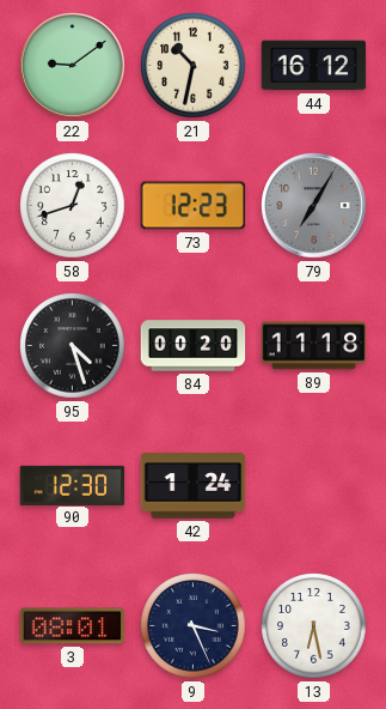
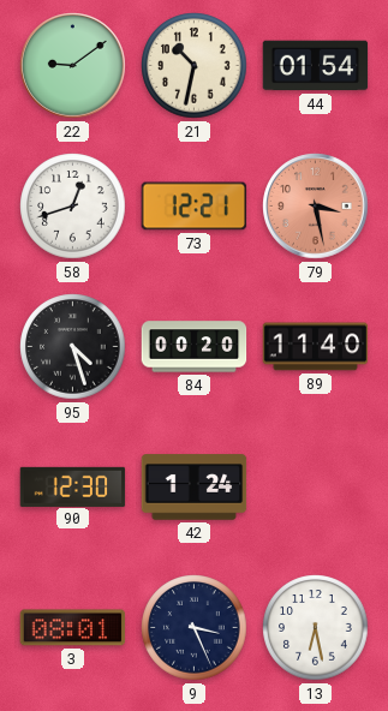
44: 16:12 -> 01:54 (316, 66)
73: 12:23 -> 12:21 (195, 207)
79: 7:05 -> 3:28 (316, 207)
79 dial: grey -> salmon (316, 207)
89: 11:18 -> 11:40 (316, 347)
